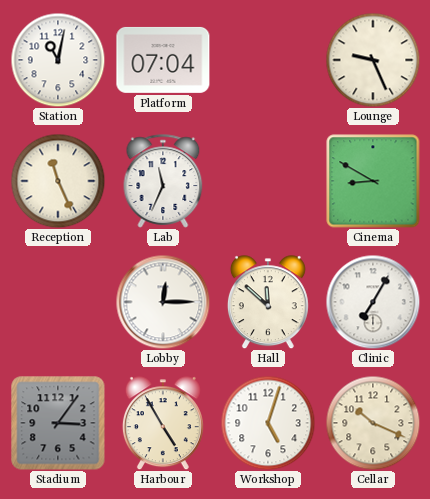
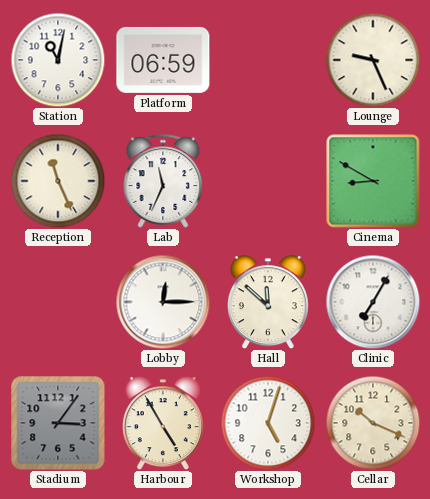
Platform: 07:04 -> 06:59 (163, 60)
